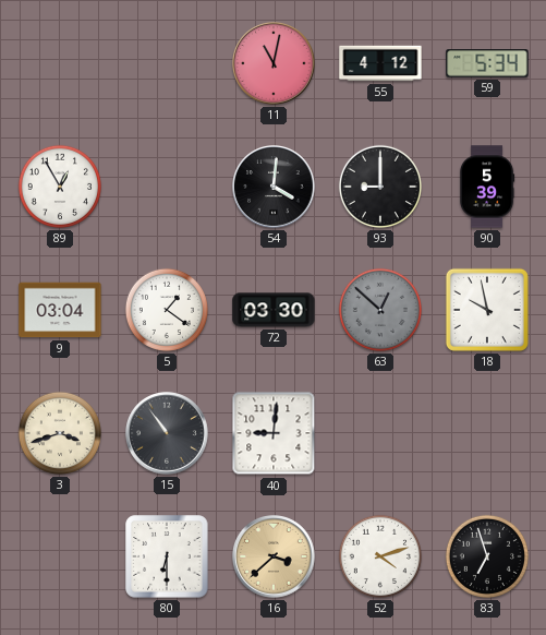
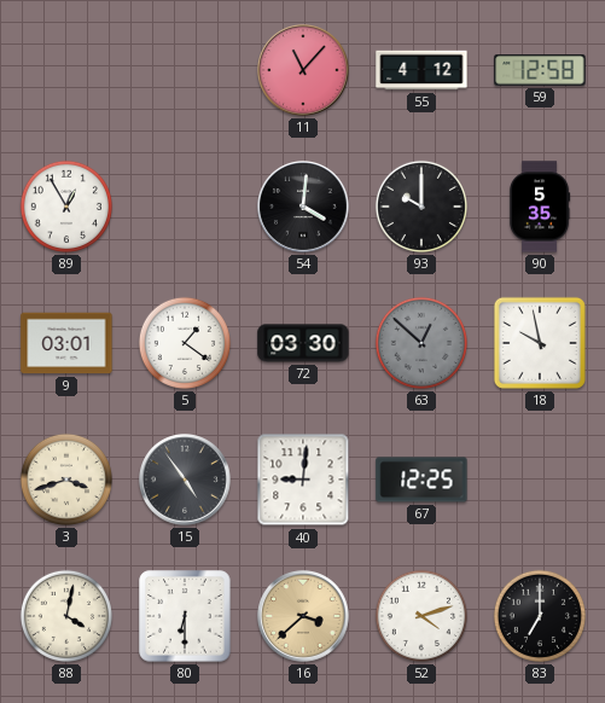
11: 11:02 -> 11:07 (304, 71)
59: 5:34 -> 12:58 (540, 70)
93: 9:00 -> 10:00 (421, 207)
90: 5:39 -> 5:35 (540, 207)
9: 03:04 -> 03:01 (66, 343)
15: 10:54 -> 4:54 (186, 481)
67: none -> 12:25 (421, 480)
88: none -> 4:02 (66, 616)
83: 6:57 -> 7:00 (540, 616)
